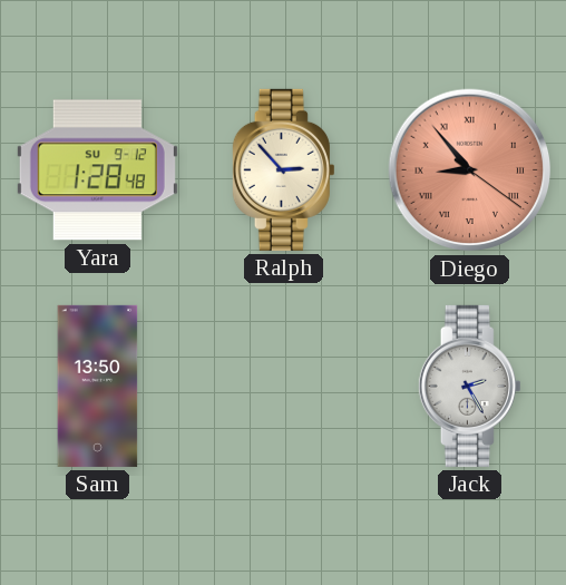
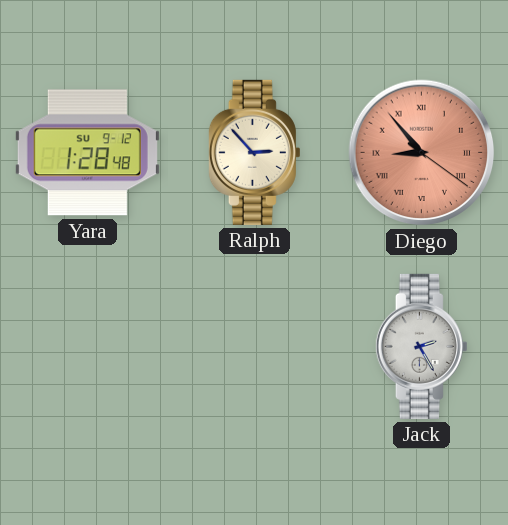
Sam: 13:50 -> none (98, 386)
